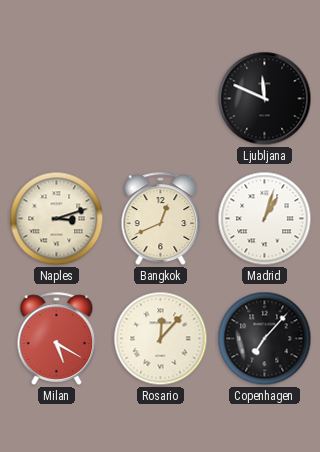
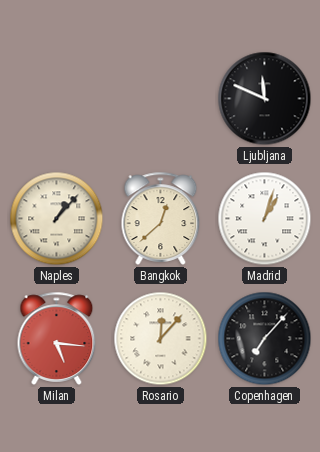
Naples: 3:12 -> 1:07 (57, 219)
Bangkok: 12:41 -> 12:38 (161, 218)
Milan: 5:20 -> 5:16 (57, 338)
